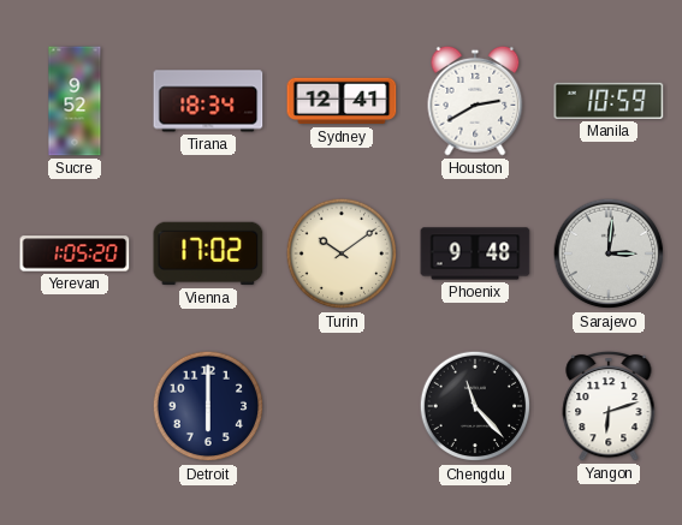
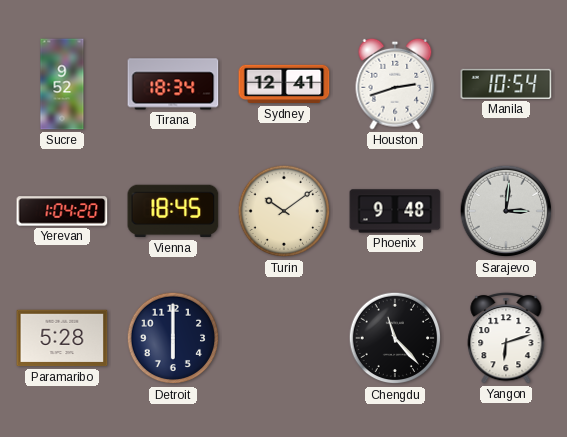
Houston: 2:40 -> 2:42 (395, 84)
Manila: 10:59 -> 10:54 (506, 84)
Yerevan: 1:05 -> 1:04 (62, 211)
Vienna: 17:02 -> 18:45 (173, 211)
Paramaribo: none -> 5:28 (62, 338)
